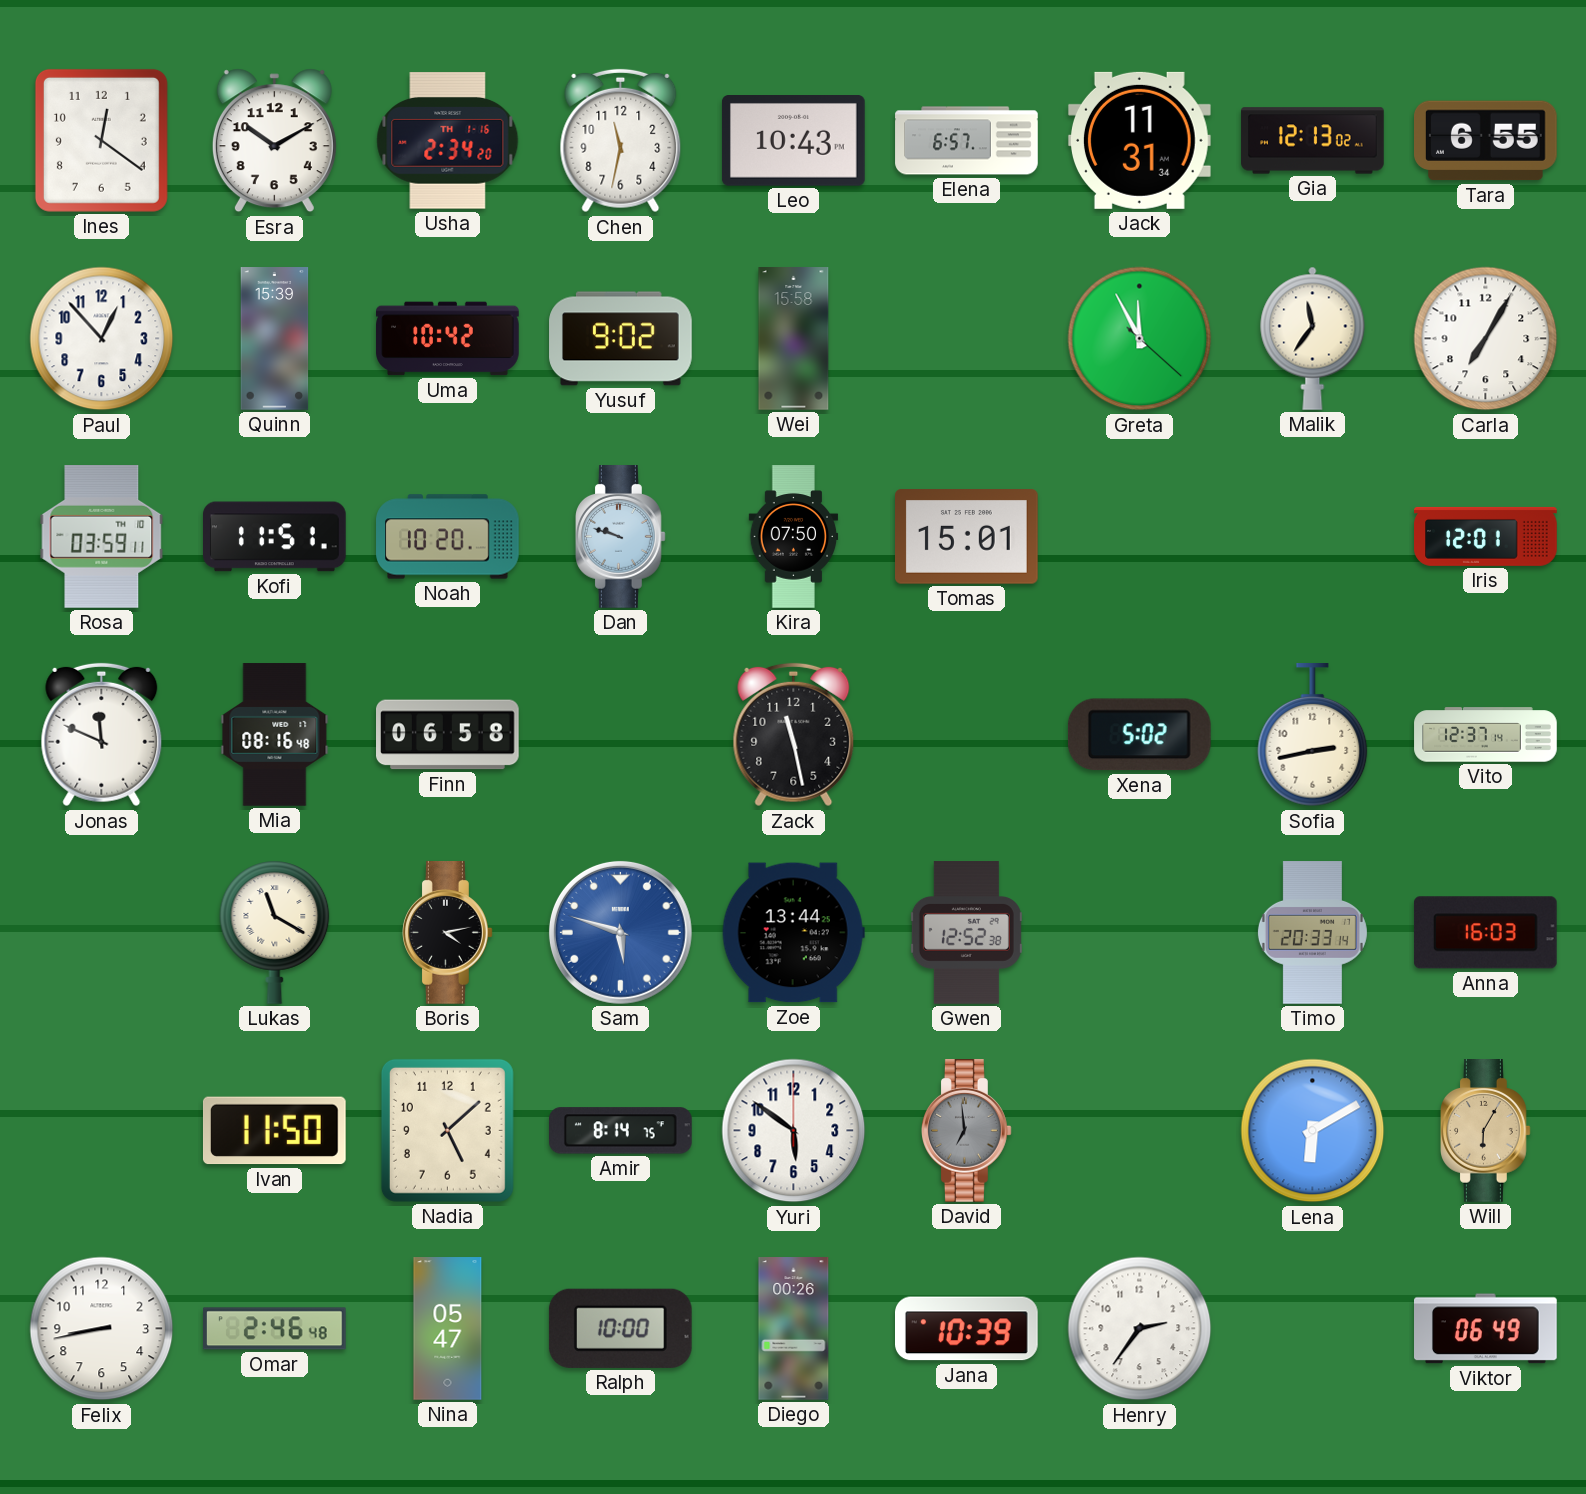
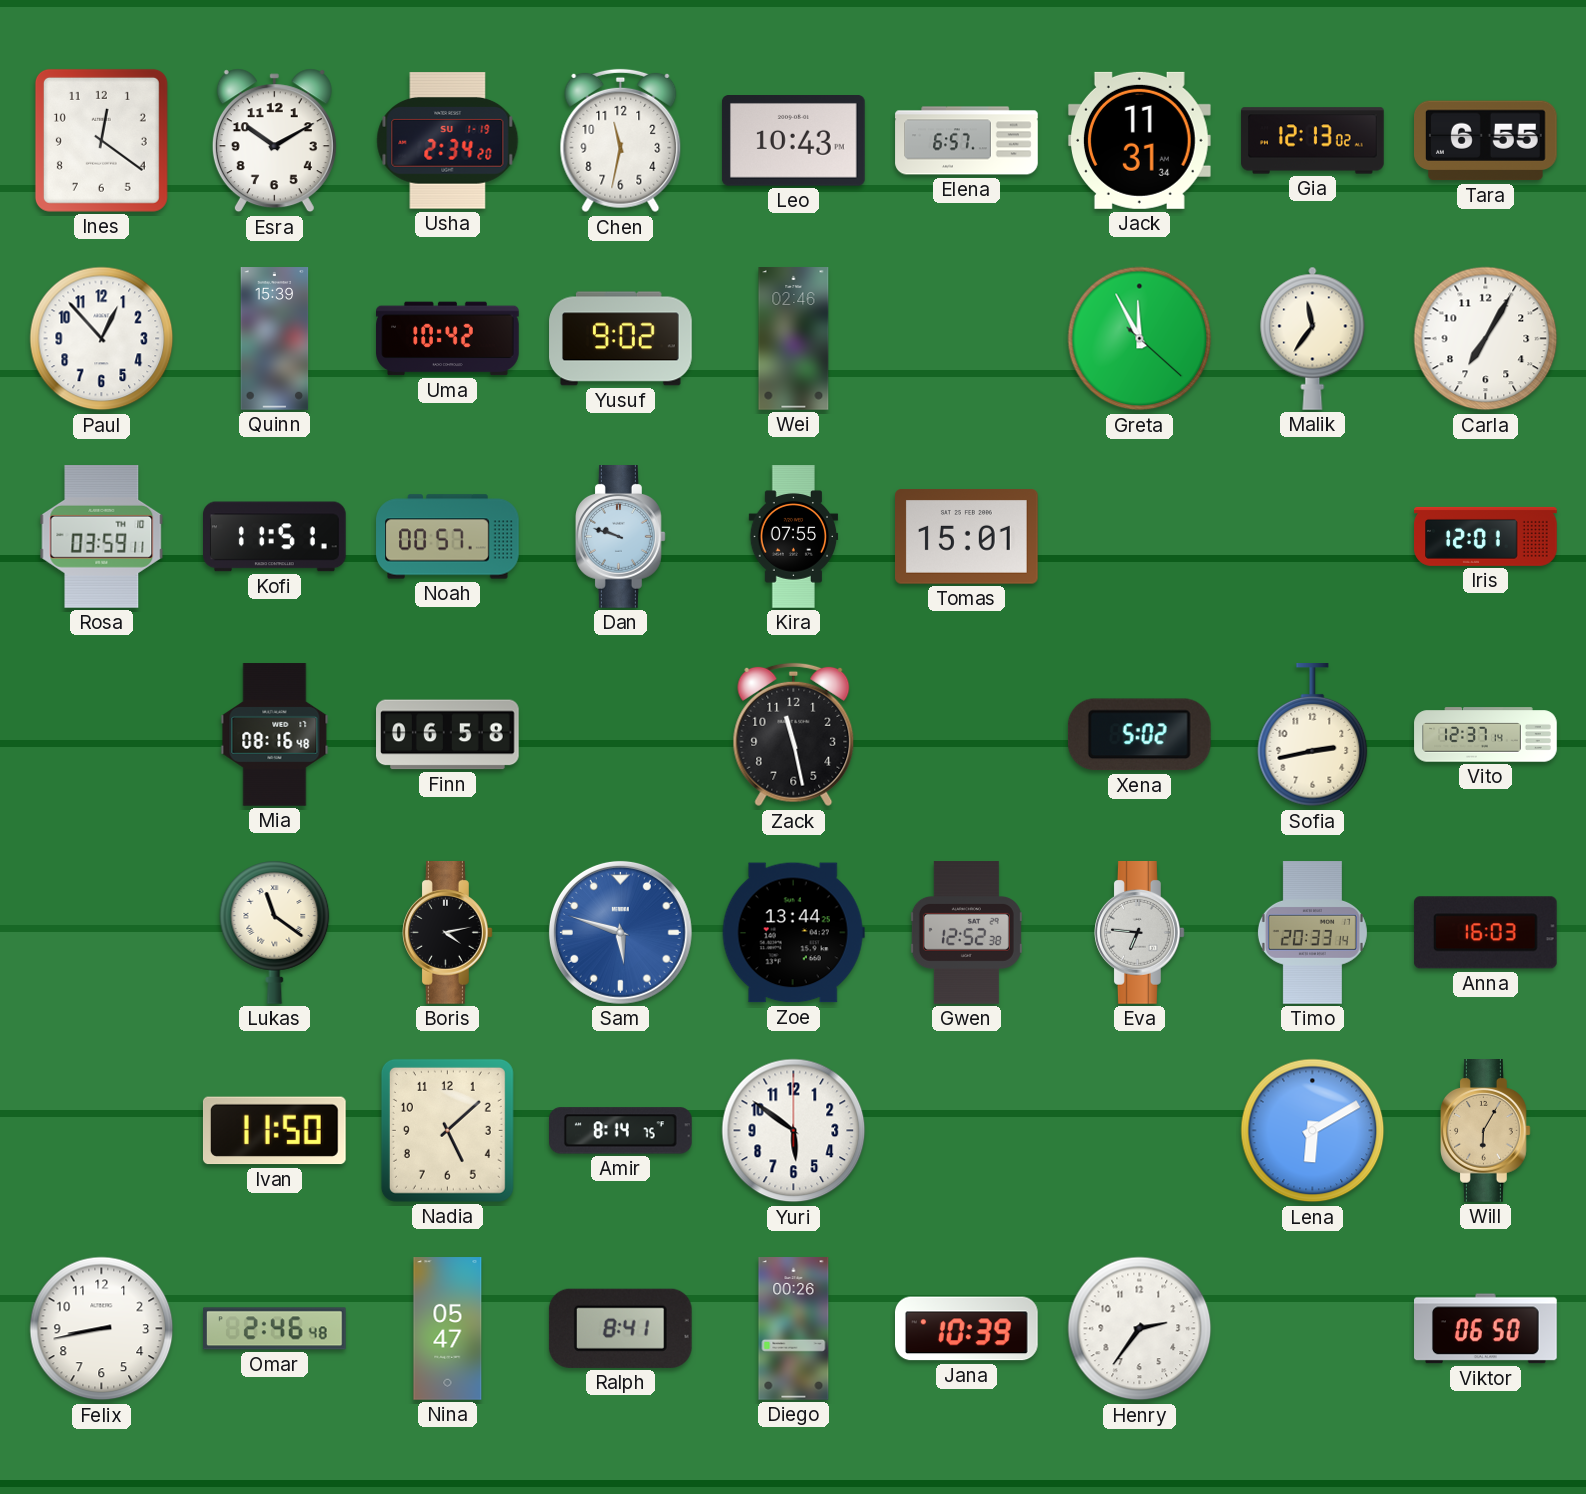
Usha date: TH 1-16 -> SU 1-19 (448, 141)
Wei: 15:58 -> 02:46 (794, 339)
Noah: 10:20 -> 00:57 (448, 537)
Kira: 07:50 -> 07:55 (794, 537)
Jonas: 11:49 -> none (102, 735)
Lukas: 11:20 -> 11:21 (275, 932)
Eva: none -> 6:46 (1140, 933)
David: 6:59 -> none (967, 1131)
Ralph: 10:00 -> 8:41 (620, 1328)
Viktor: 06:49 -> 06:50 (1486, 1329)
